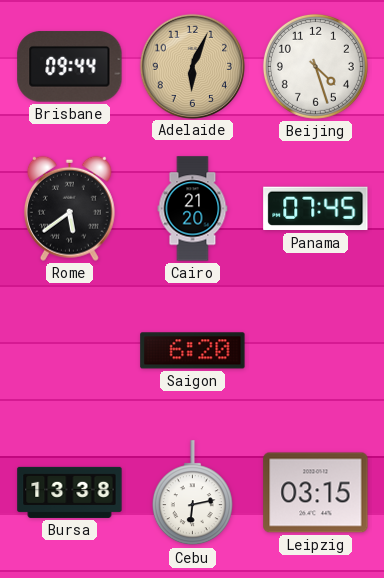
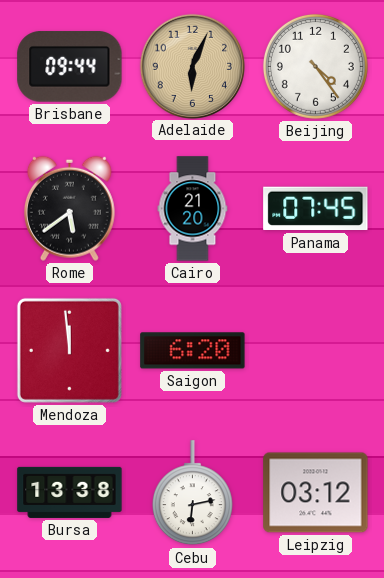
Beijing: 4:27 -> 4:24 (315, 66)
Mendoza: none -> 11:59 (69, 350)
Leipzig: 03:15 -> 03:12 (316, 493)
